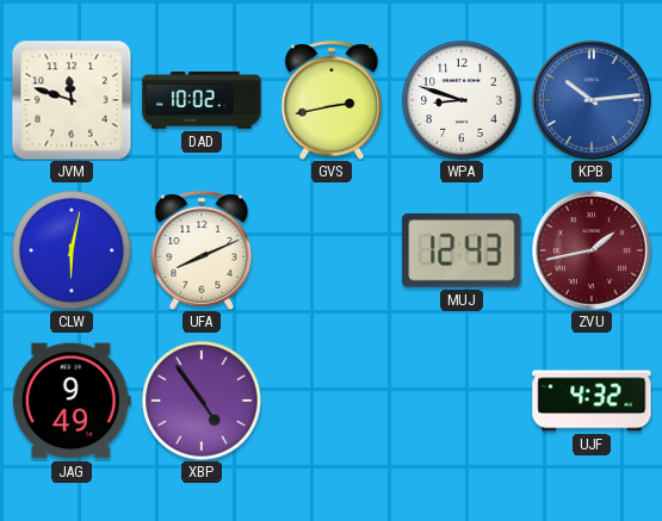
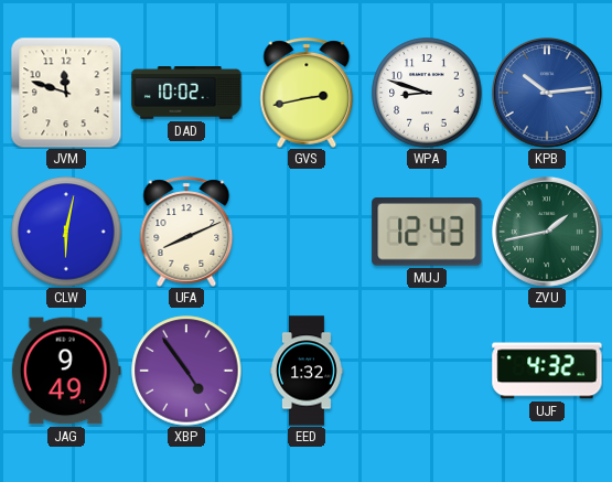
ZVU dial: burgundy -> green (548, 233)
EED: none -> 1:32 (307, 371)
